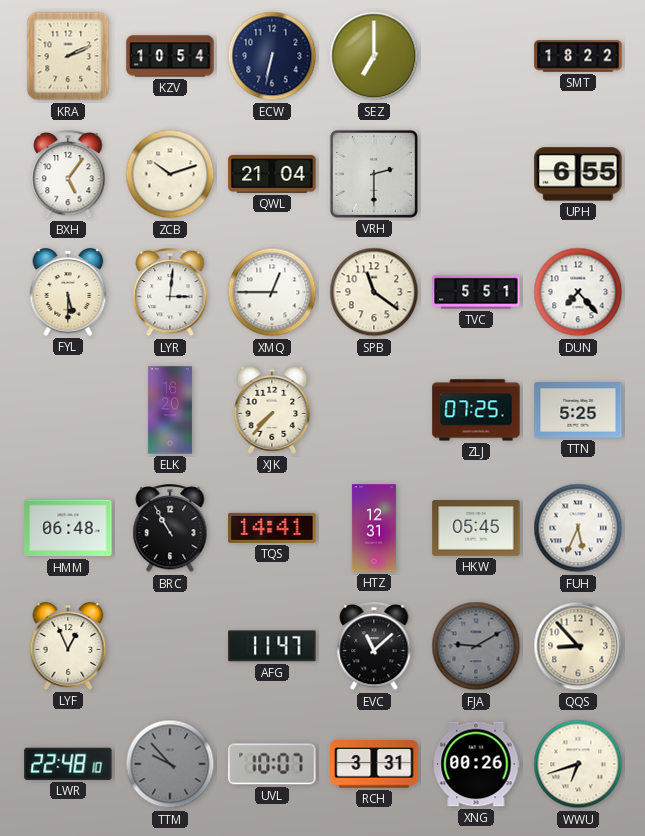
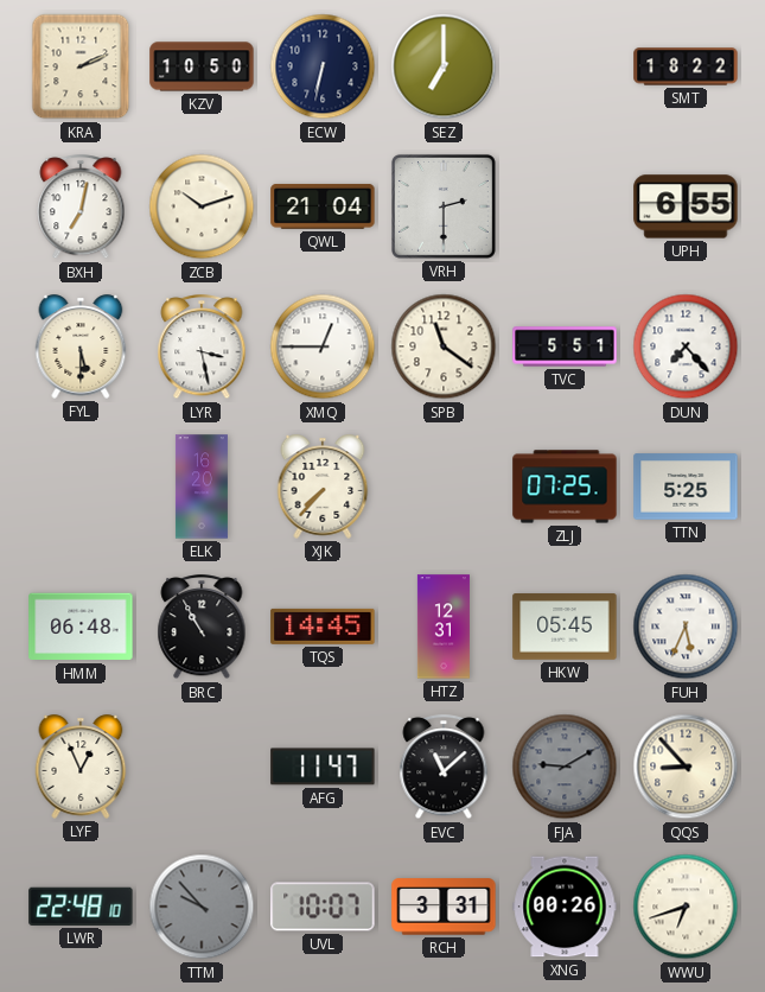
KZV: 10:54 -> 10:50 (202, 66)
BXH: 5:06 -> 7:02 (81, 208)
LYR: 3:01 -> 3:28 (202, 348)
TQS: 14:41 -> 14:45 (323, 627)
